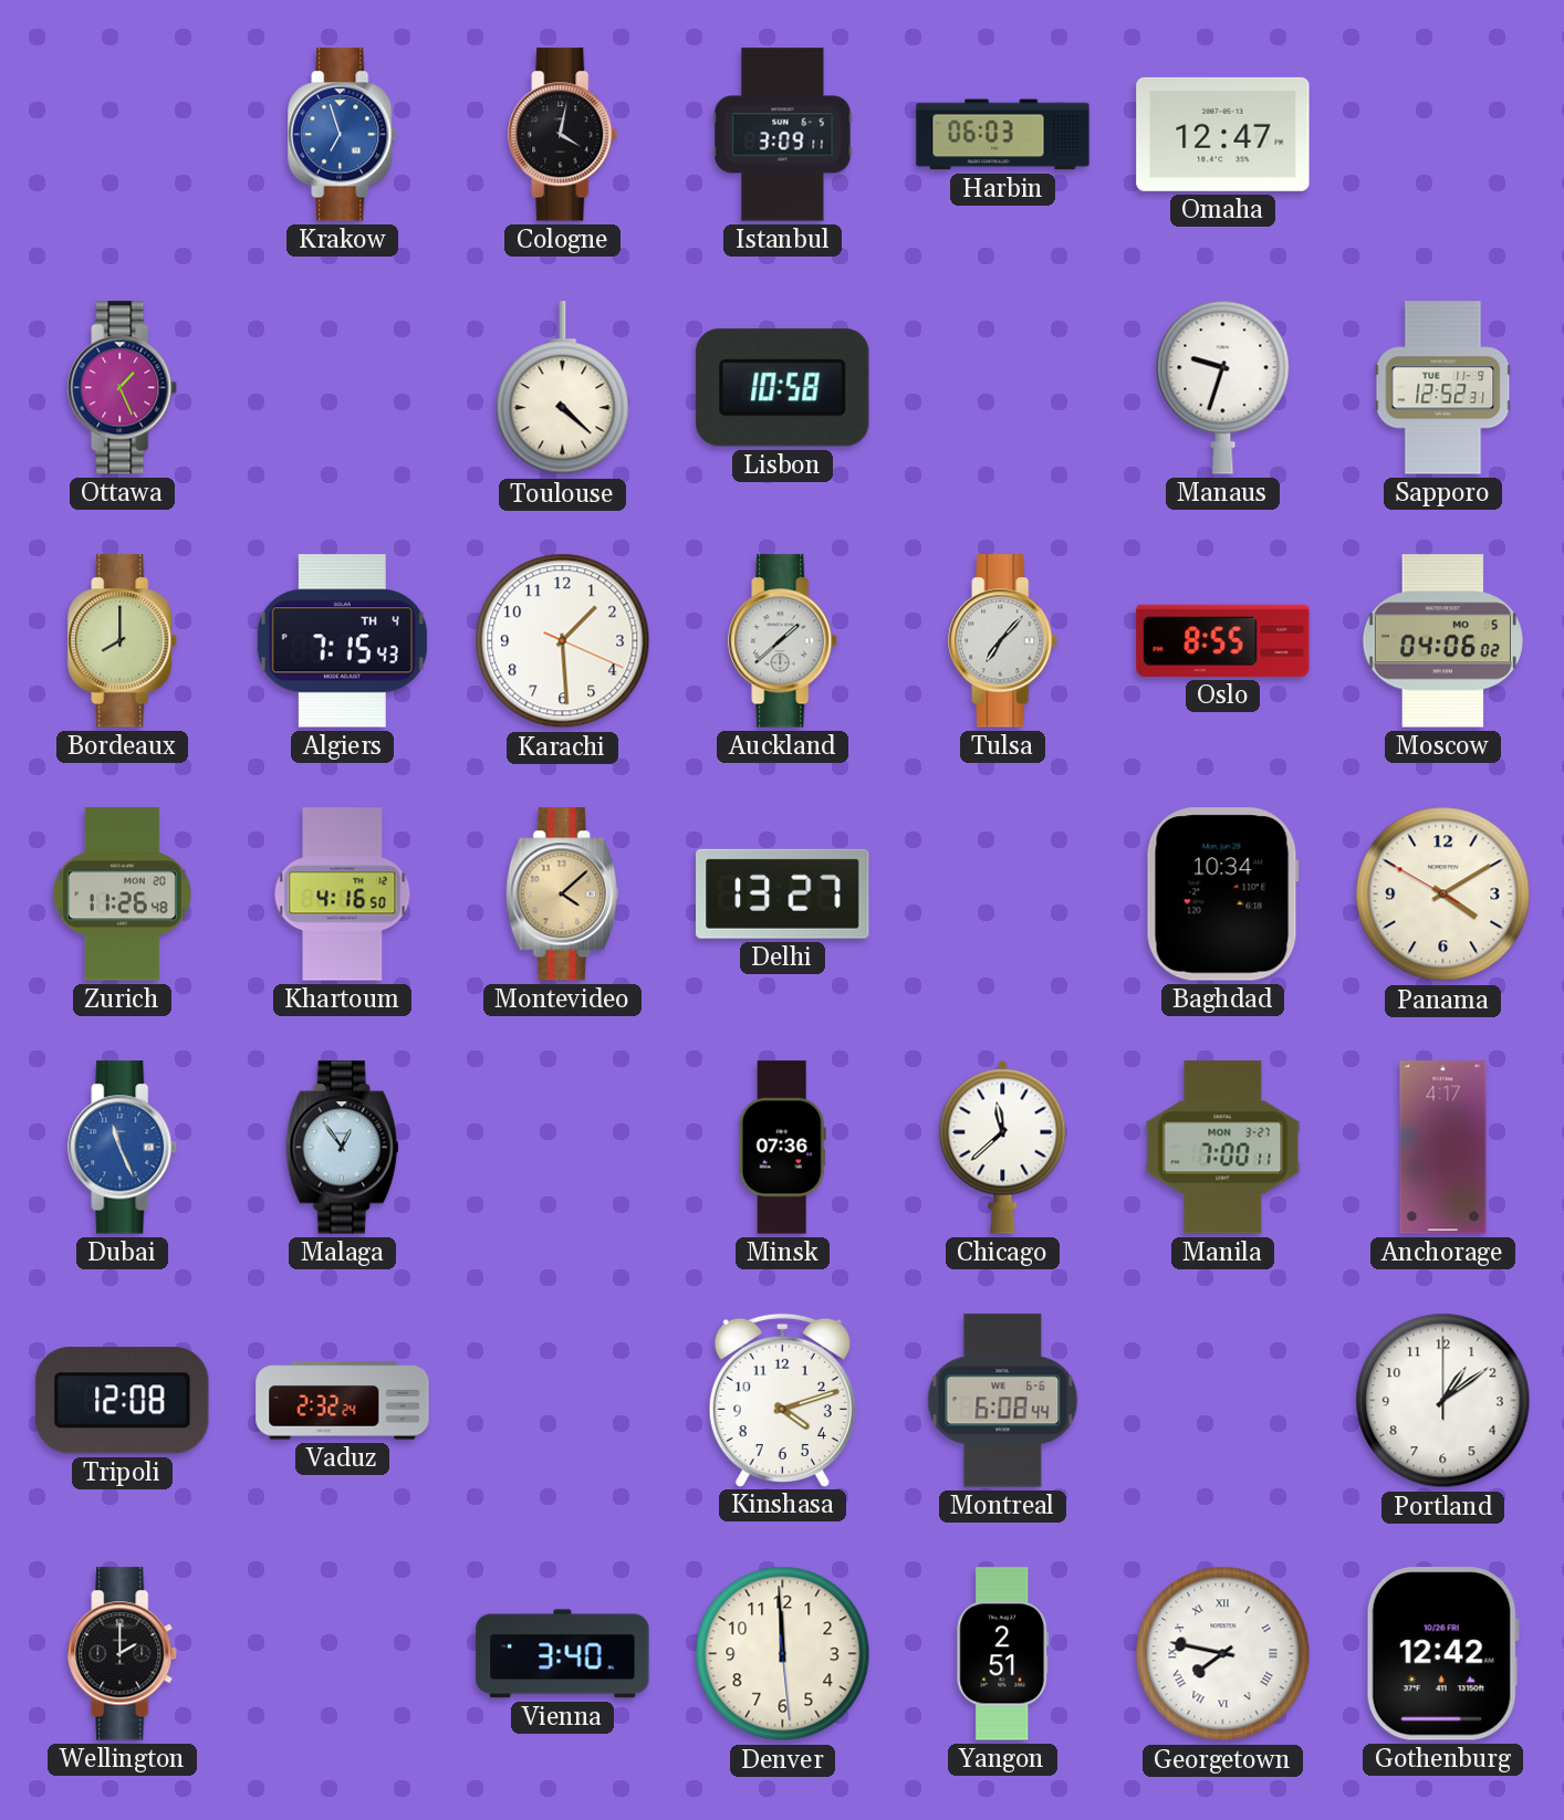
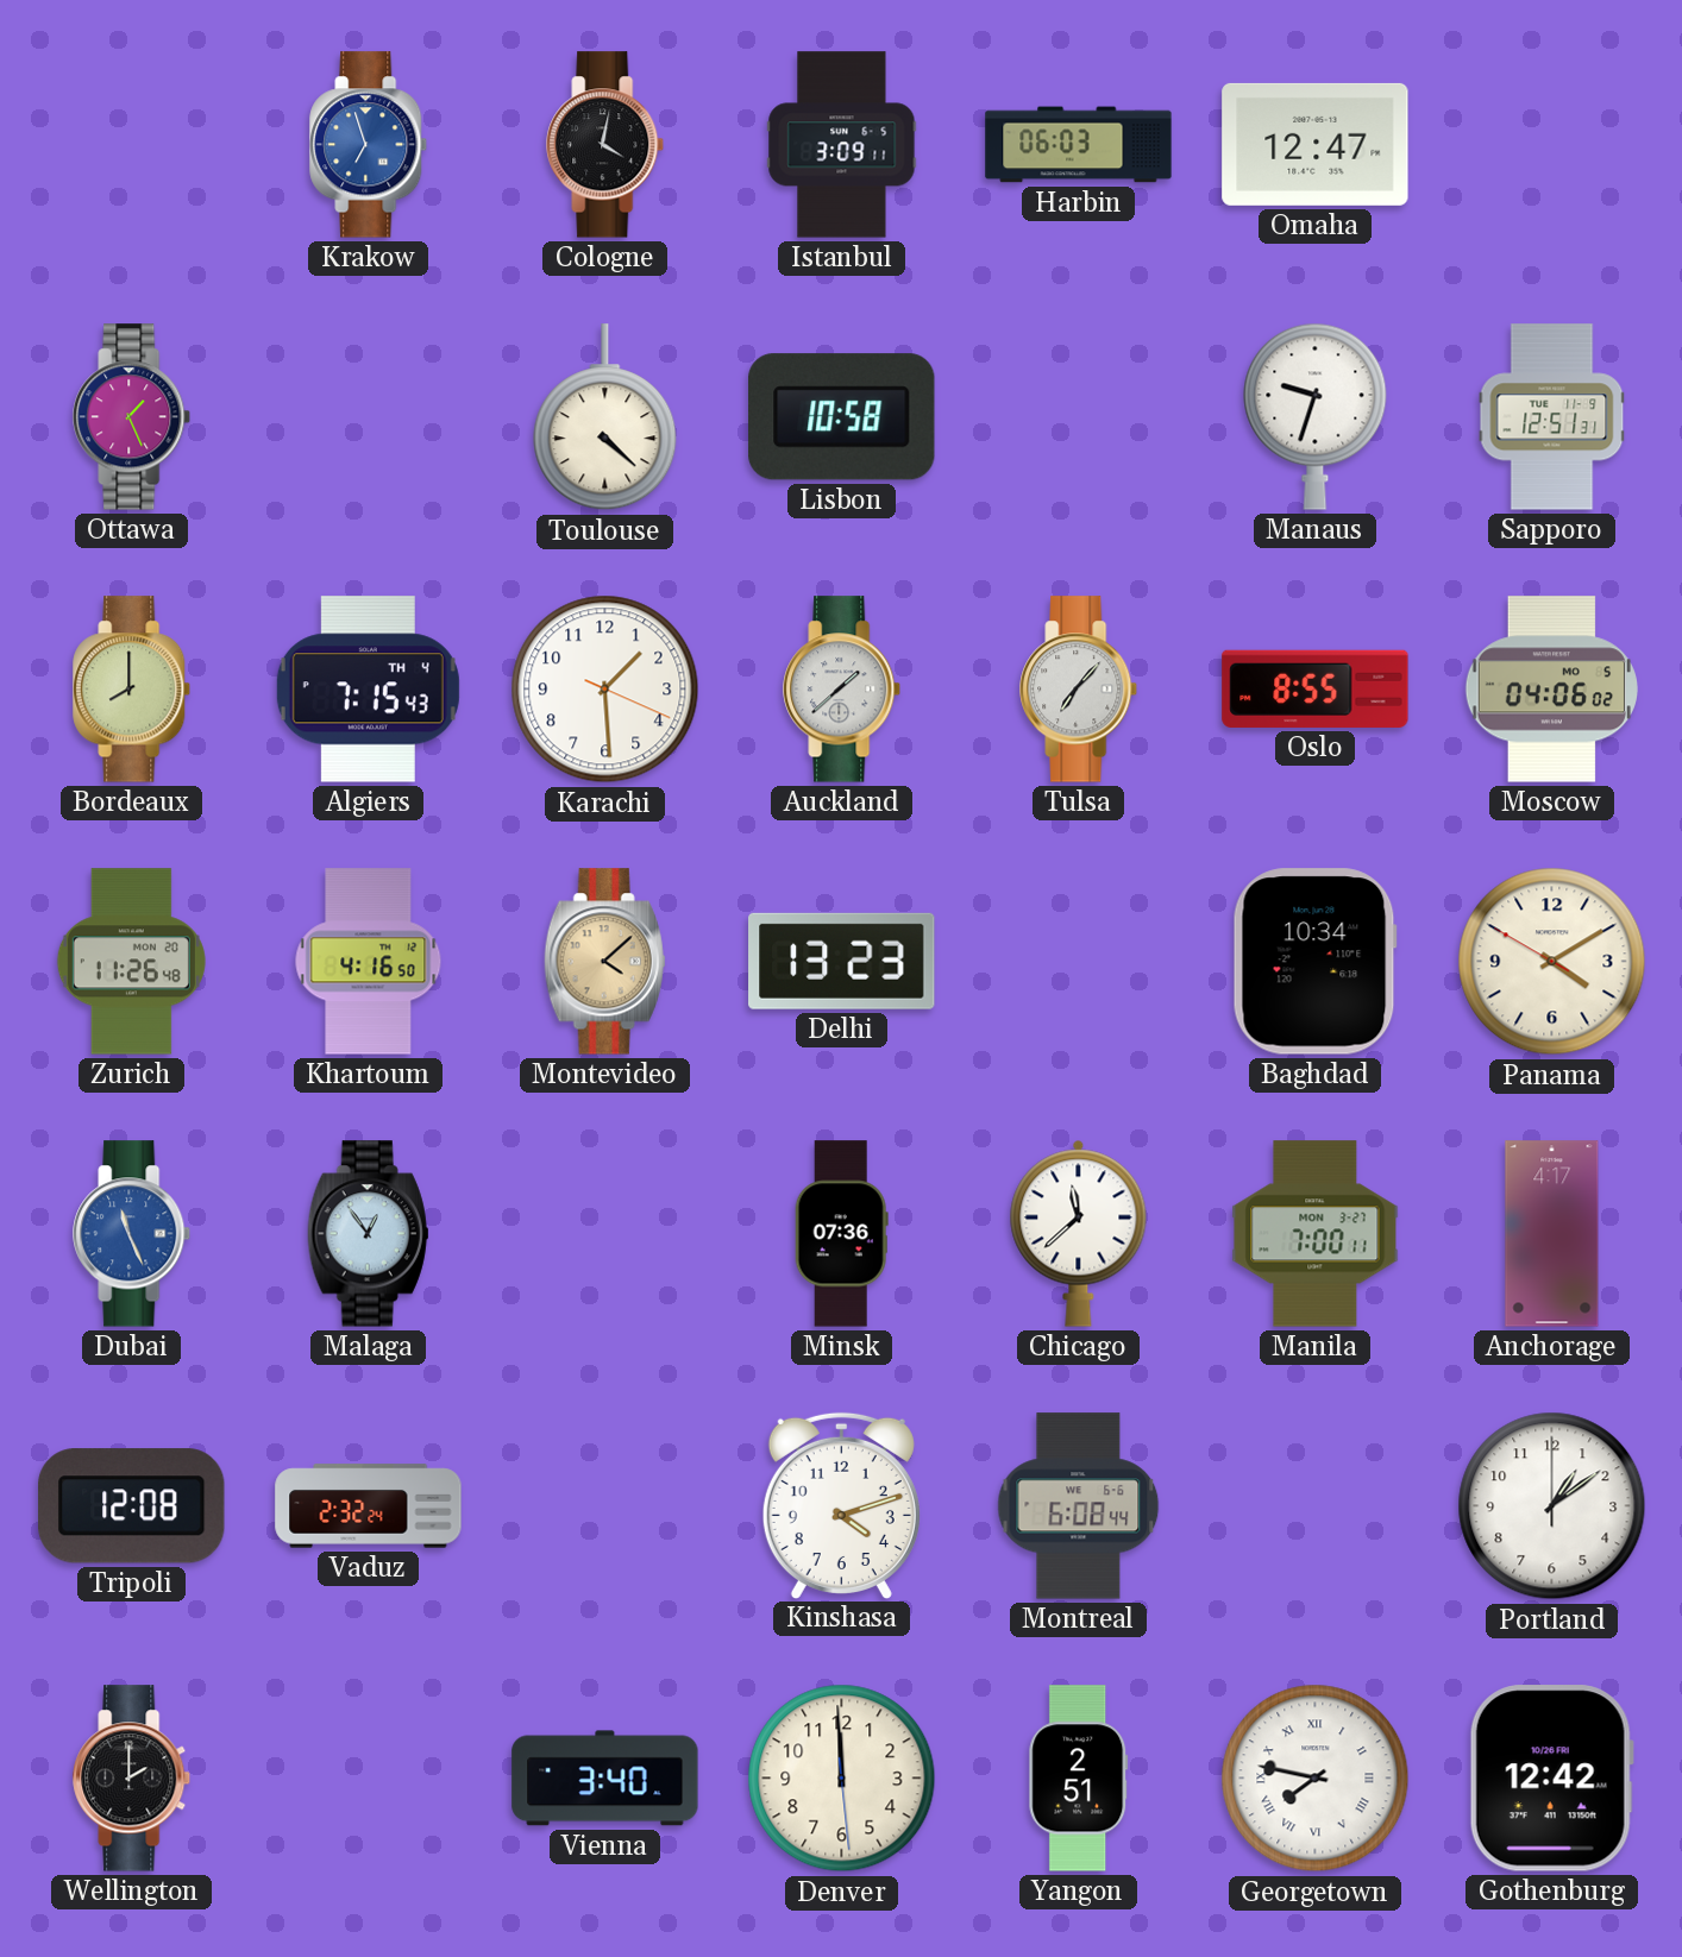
Sapporo: 12:52 -> 12:51 (1552, 417)
Delhi: 13:27 -> 13:23 (842, 961)
